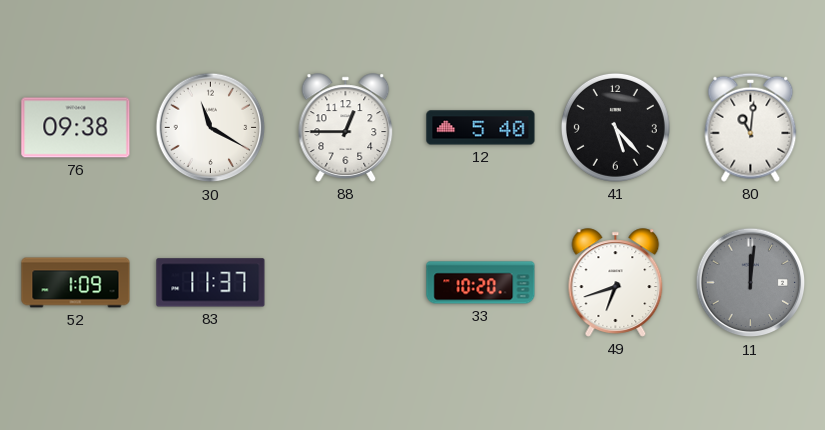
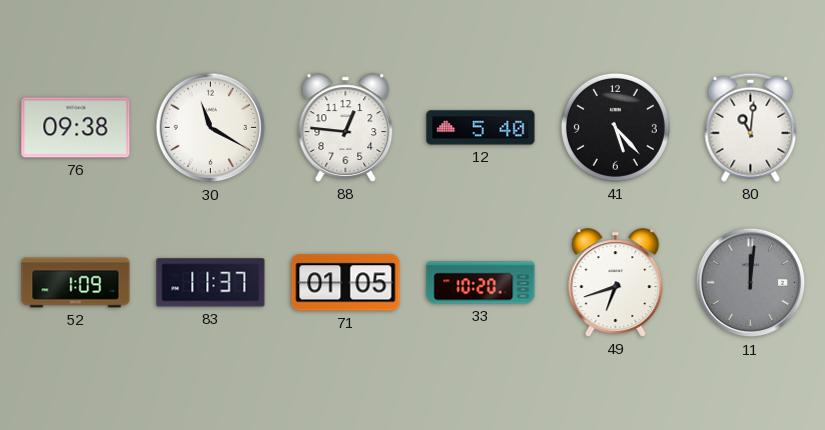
88: 12:45 -> 12:46 (346, 128)
71: none -> 01:05 (346, 283)
